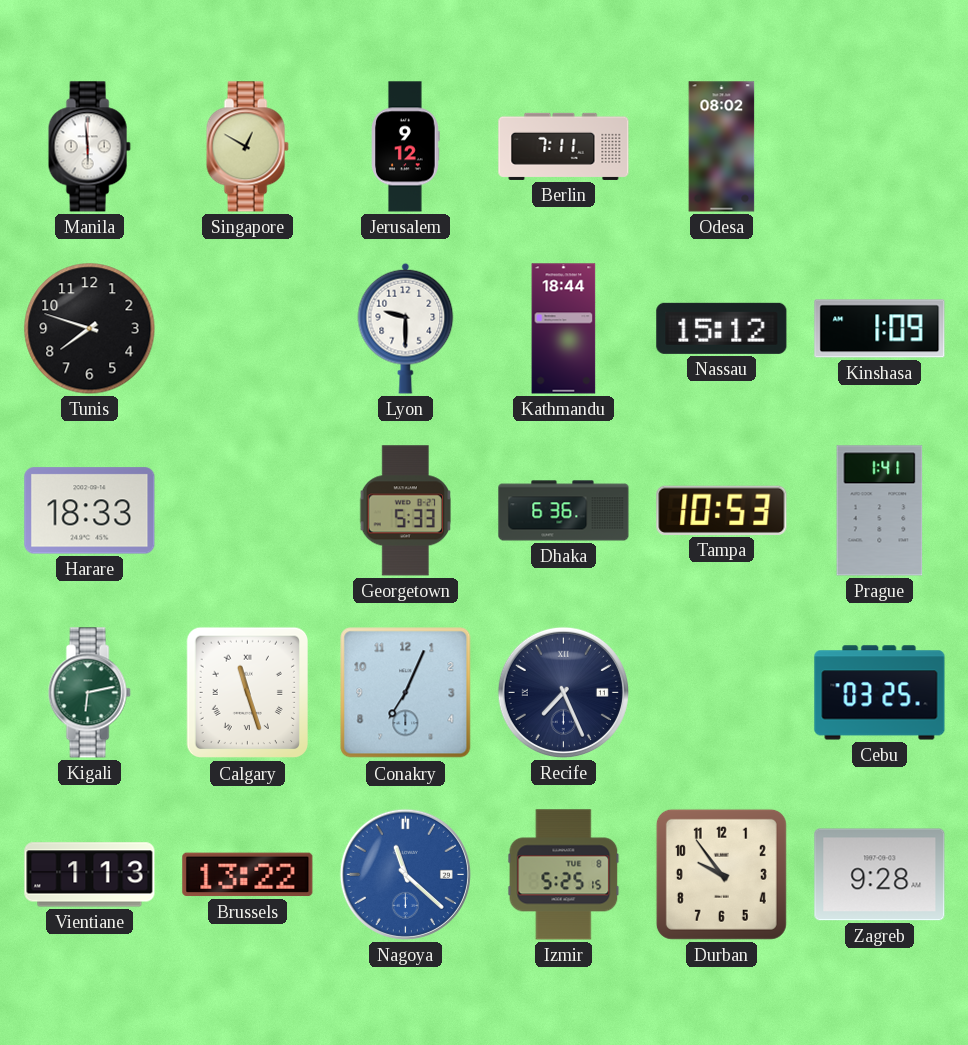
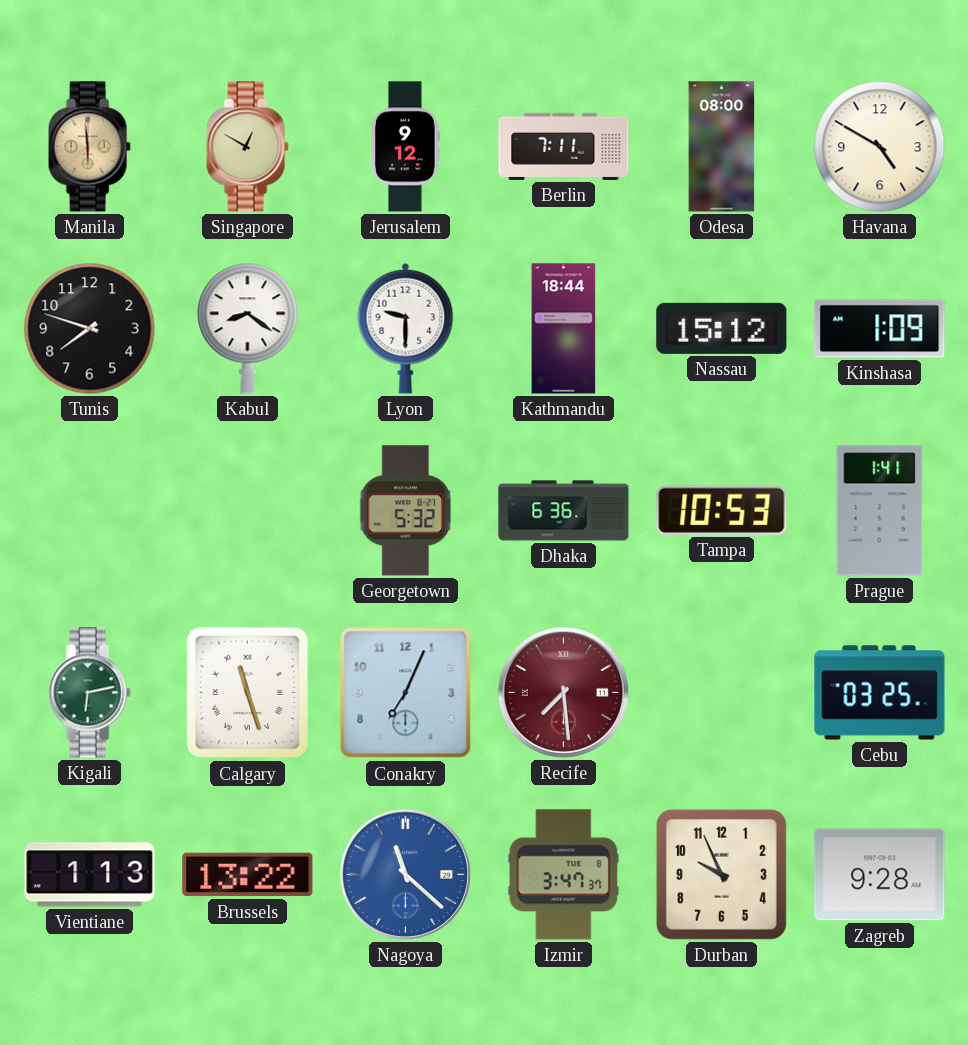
Manila dial: white -> champagne (89, 147)
Odesa: 08:02 -> 08:00 (722, 147)
Havana: none -> 4:50 (880, 147)
Kabul: none -> 8:21 (248, 329)
Harare: 18:33 -> none (90, 511)
Georgetown: 5:33 -> 5:32 (405, 511)
Recife: 7:26 -> 7:29 (563, 692)
Recife dial: navy -> burgundy (563, 692)
Izmir: 5:25 -> 3:47 (564, 875)
Durban: 9:54 -> 9:56 (721, 874)
